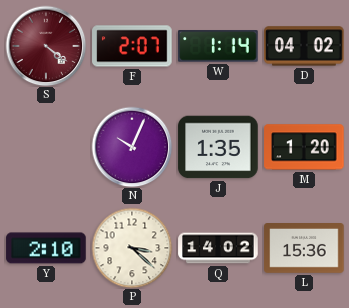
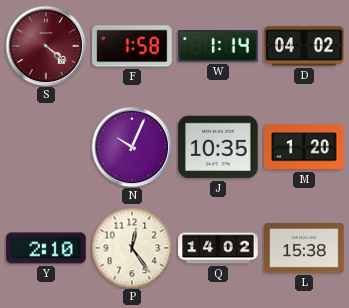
F: 2:07 -> 1:58 (132, 46)
J: 1:35 -> 10:35 (218, 147)
P: 3:22 -> 12:24 (132, 248)
L: 15:36 -> 15:38 (304, 249)
